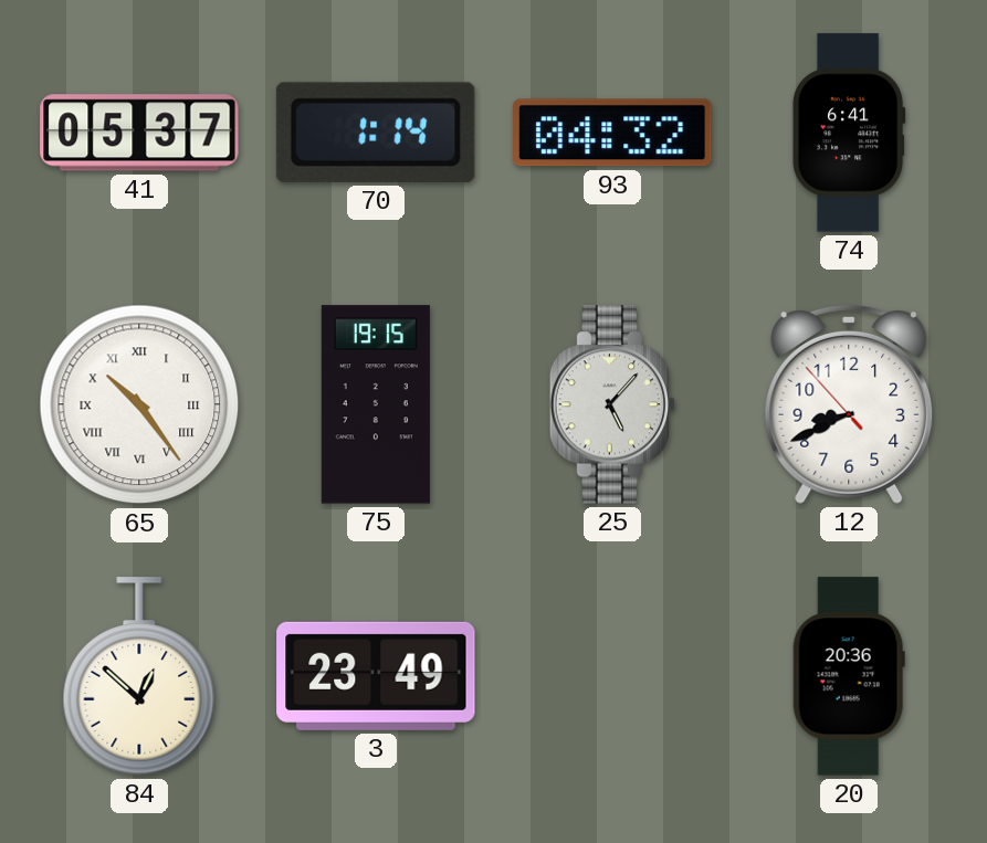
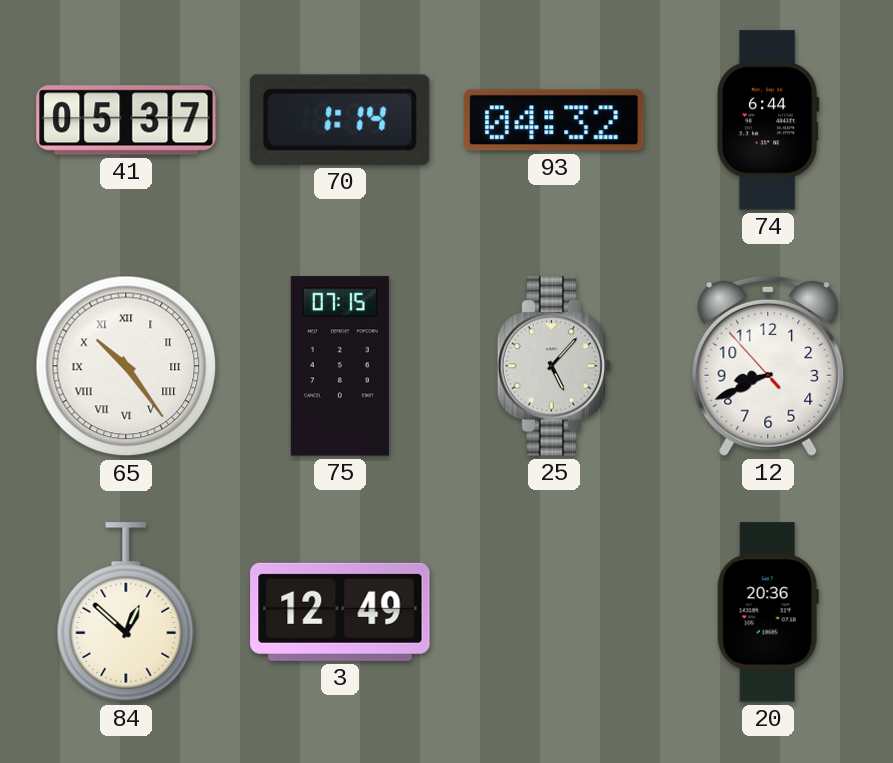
74: 6:41 -> 6:44 (768, 120)
75: 19:15 -> 07:15 (340, 366)
3: 23:49 -> 12:49 (340, 612)
